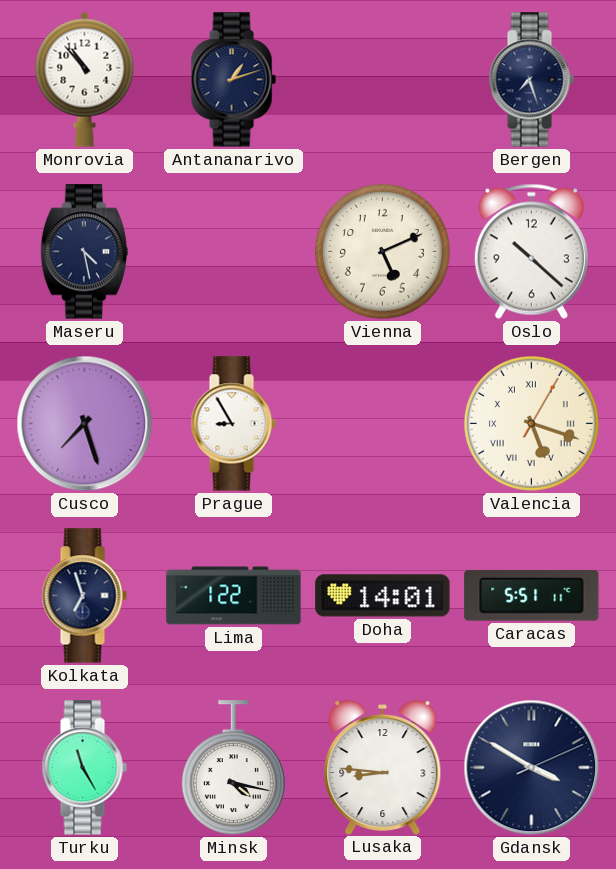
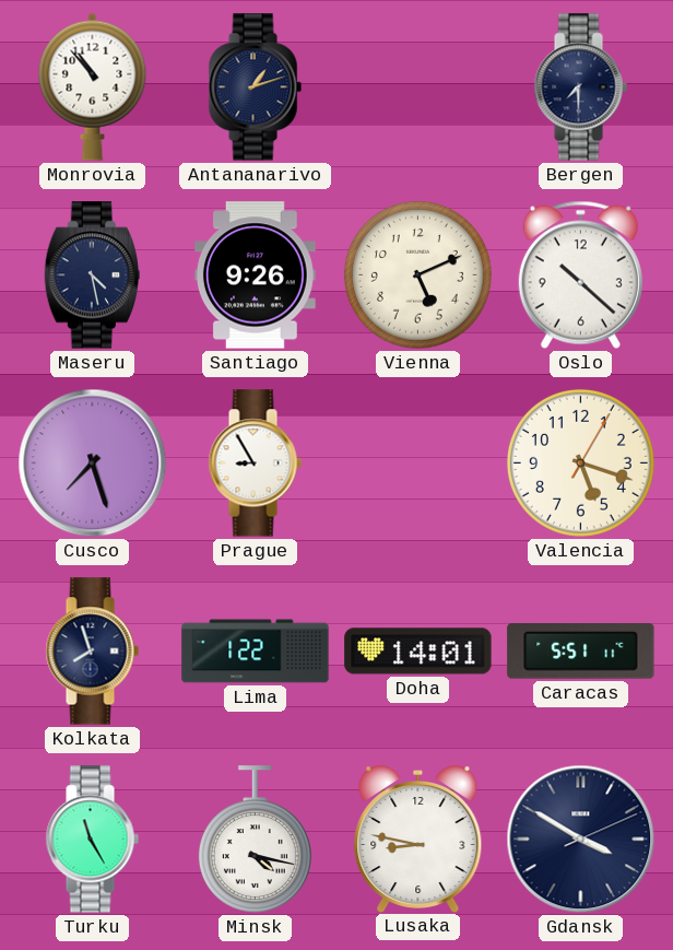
Bergen: 7:27 -> 7:30 (580, 87)
Santiago: none -> 9:26 (255, 275)
Valencia numerals: Roman -> Arabic (580, 462)
Kolkata: 6:57 -> 7:57 (92, 652)
Lusaka: 8:46 -> 8:47 (418, 840)
